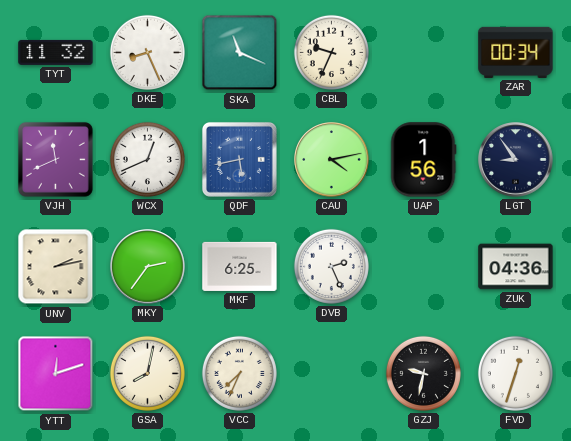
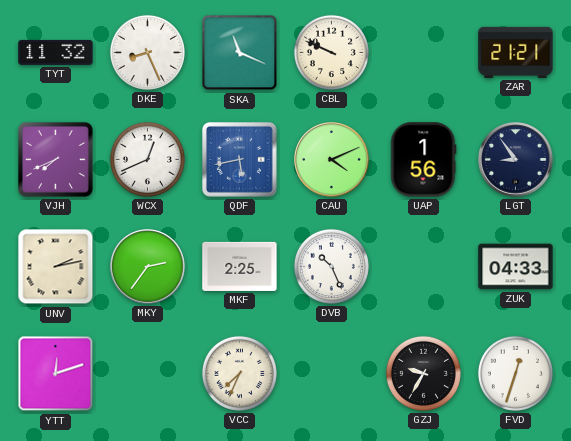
CBL: 9:34 -> 9:49 (331, 52)
ZAR: 00:34 -> 21:21 (516, 52)
VJH: 11:41 -> 7:41 (55, 159)
CAU: 4:13 -> 4:11 (332, 160)
MKF: 6:25 -> 2:25 (240, 266)
DVB: 2:26 -> 10:26 (331, 266)
ZUK: 04:36 -> 04:33 (516, 267)
GSA: 8:02 -> none (147, 373)
GZJ: 9:32 -> 9:35 (423, 373)
